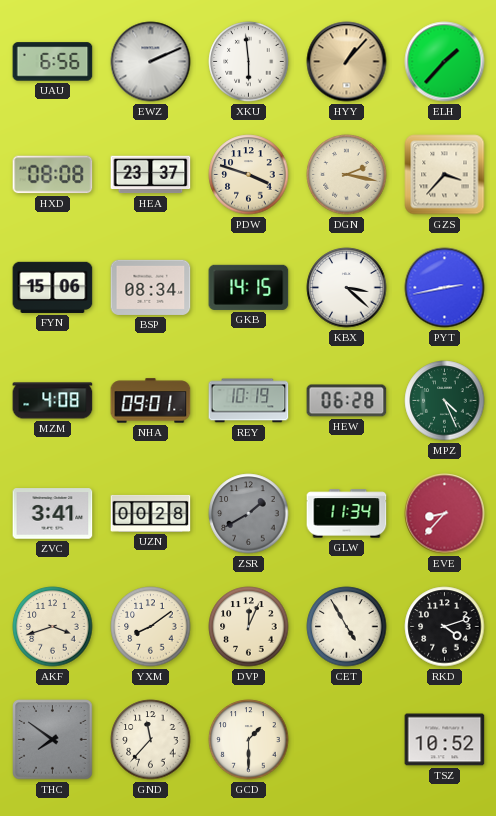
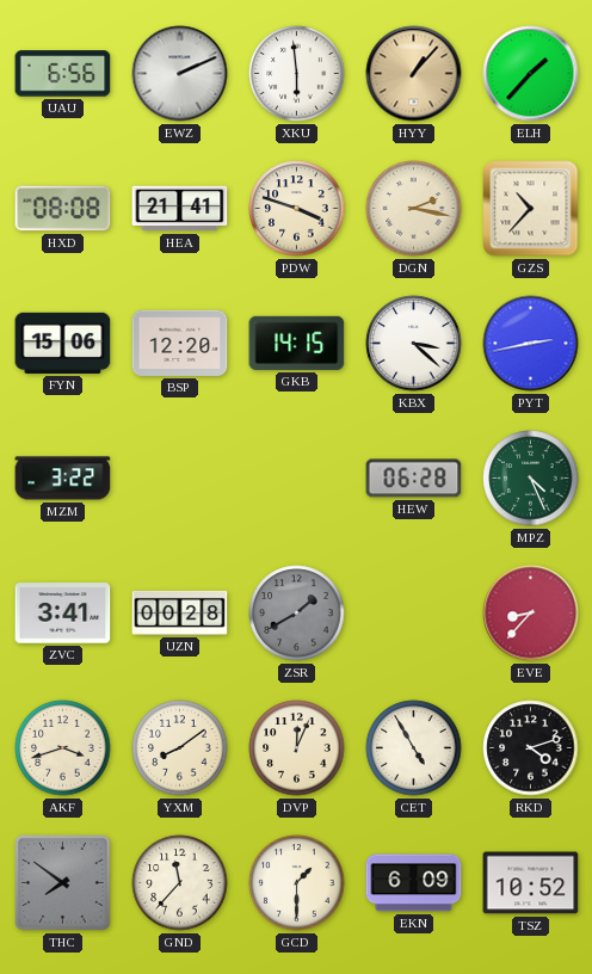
HEA: 23:37 -> 21:41 (180, 209)
GZS: 3:37 -> 10:37 (531, 209)
BSP: 08:34 -> 12:20 (180, 343)
MZM: 4:08 -> 3:22 (63, 479)
NHA: 09:01 -> none (151, 401)
REY: 10:19 -> none (249, 401)
GLW: 11:34 -> none (347, 514)
EKN: none -> 6:09 (414, 883)
